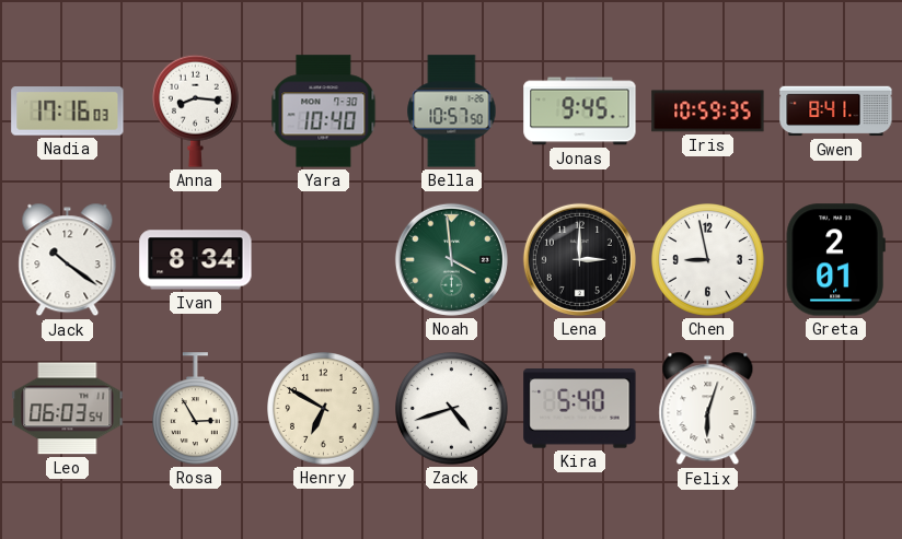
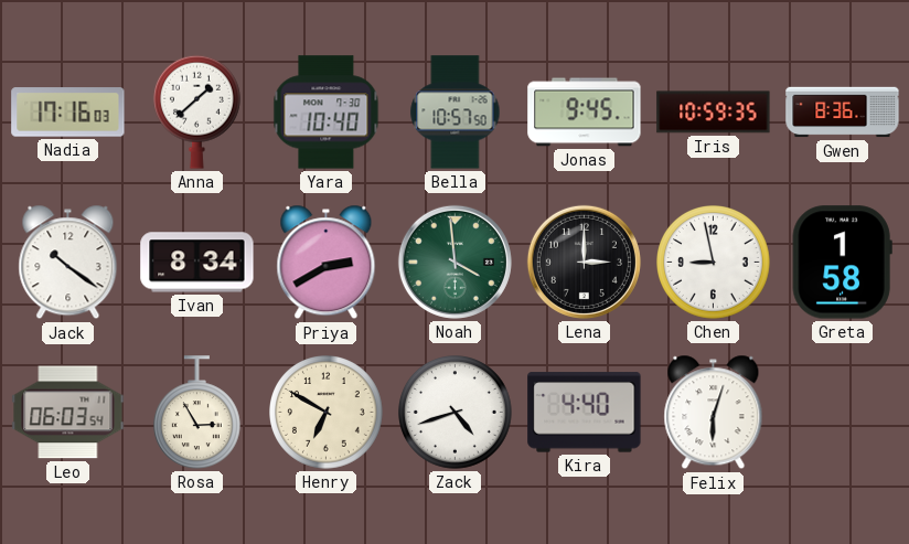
Anna: 8:16 -> 1:38 (196, 111)
Gwen: 8:41 -> 8:36 (843, 113)
Priya: none -> 2:40 (327, 263)
Greta: 2:01 -> 1:58 (842, 263)
Kira: 5:40 -> 4:40 (585, 413)
